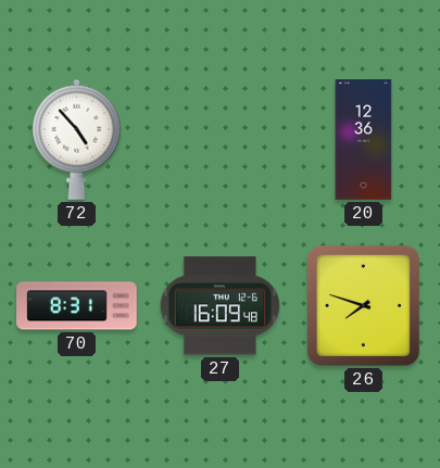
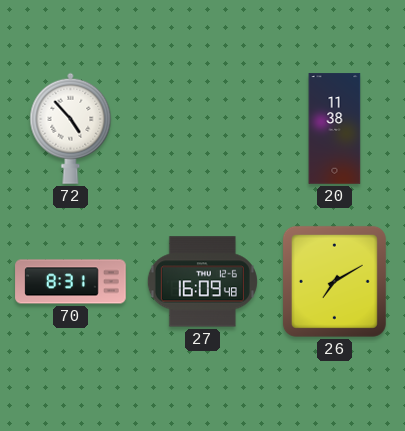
20: 12:36 -> 11:38 (335, 129)
26: 7:48 -> 7:10 (334, 281)
